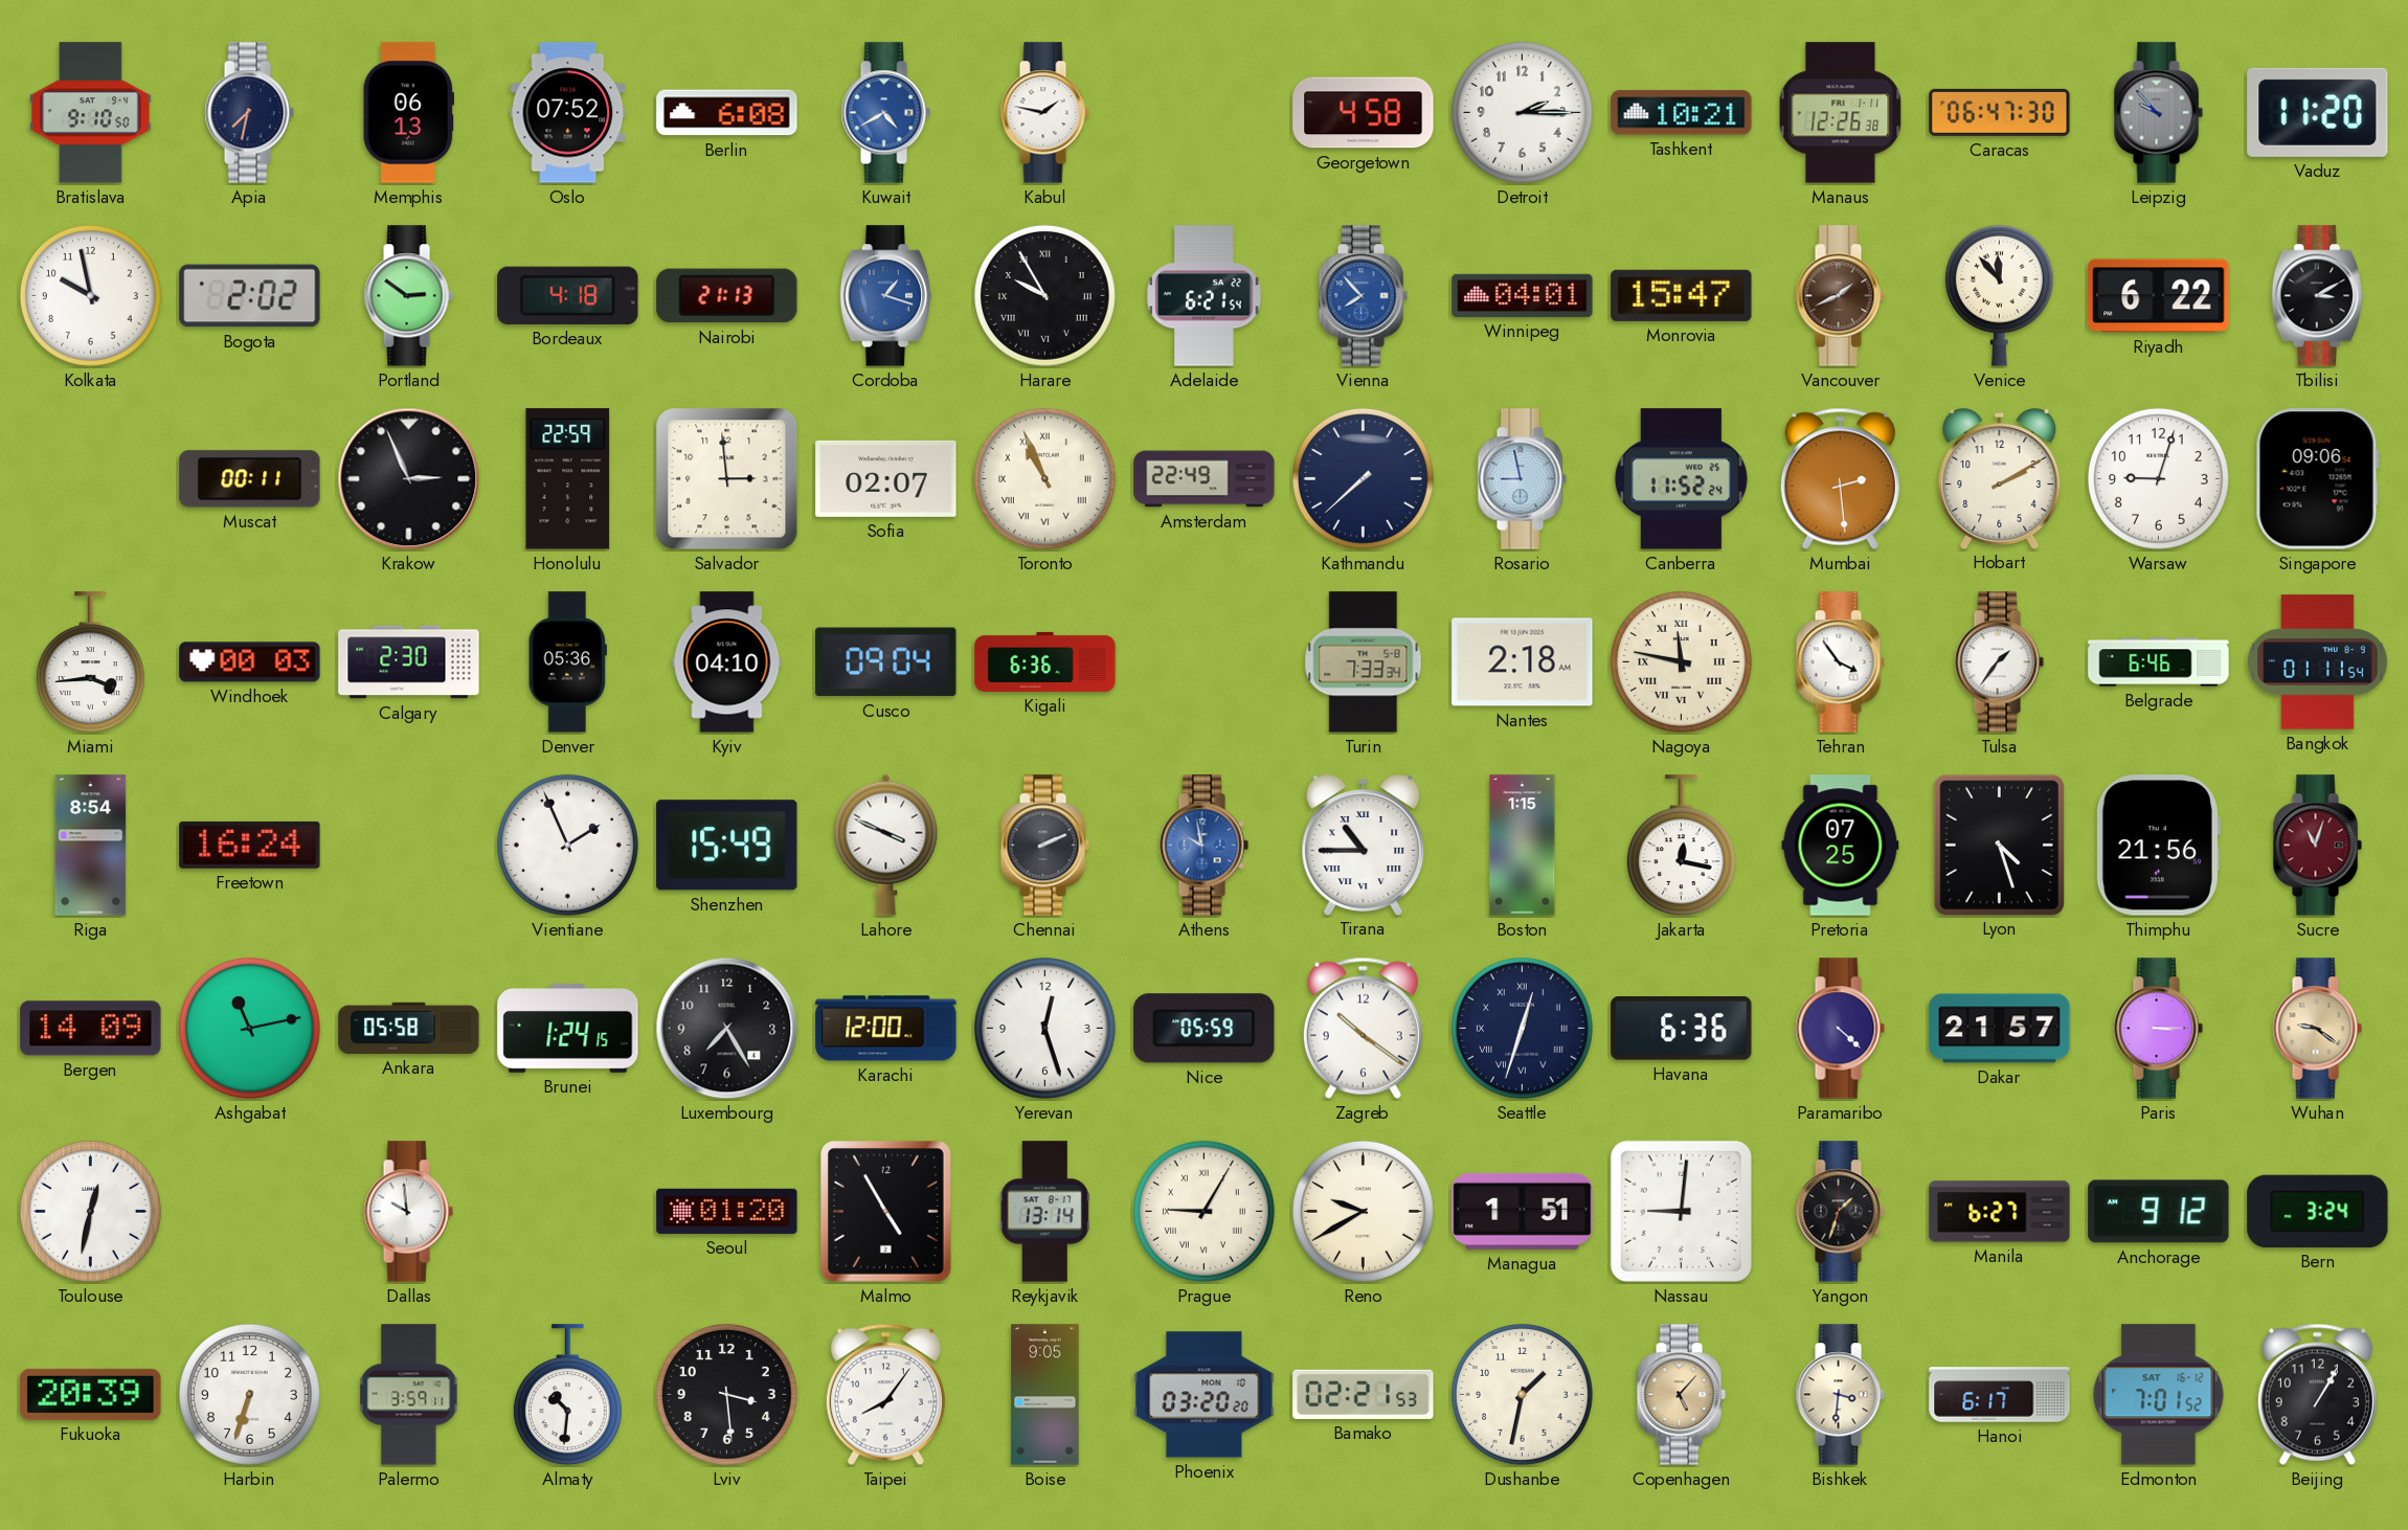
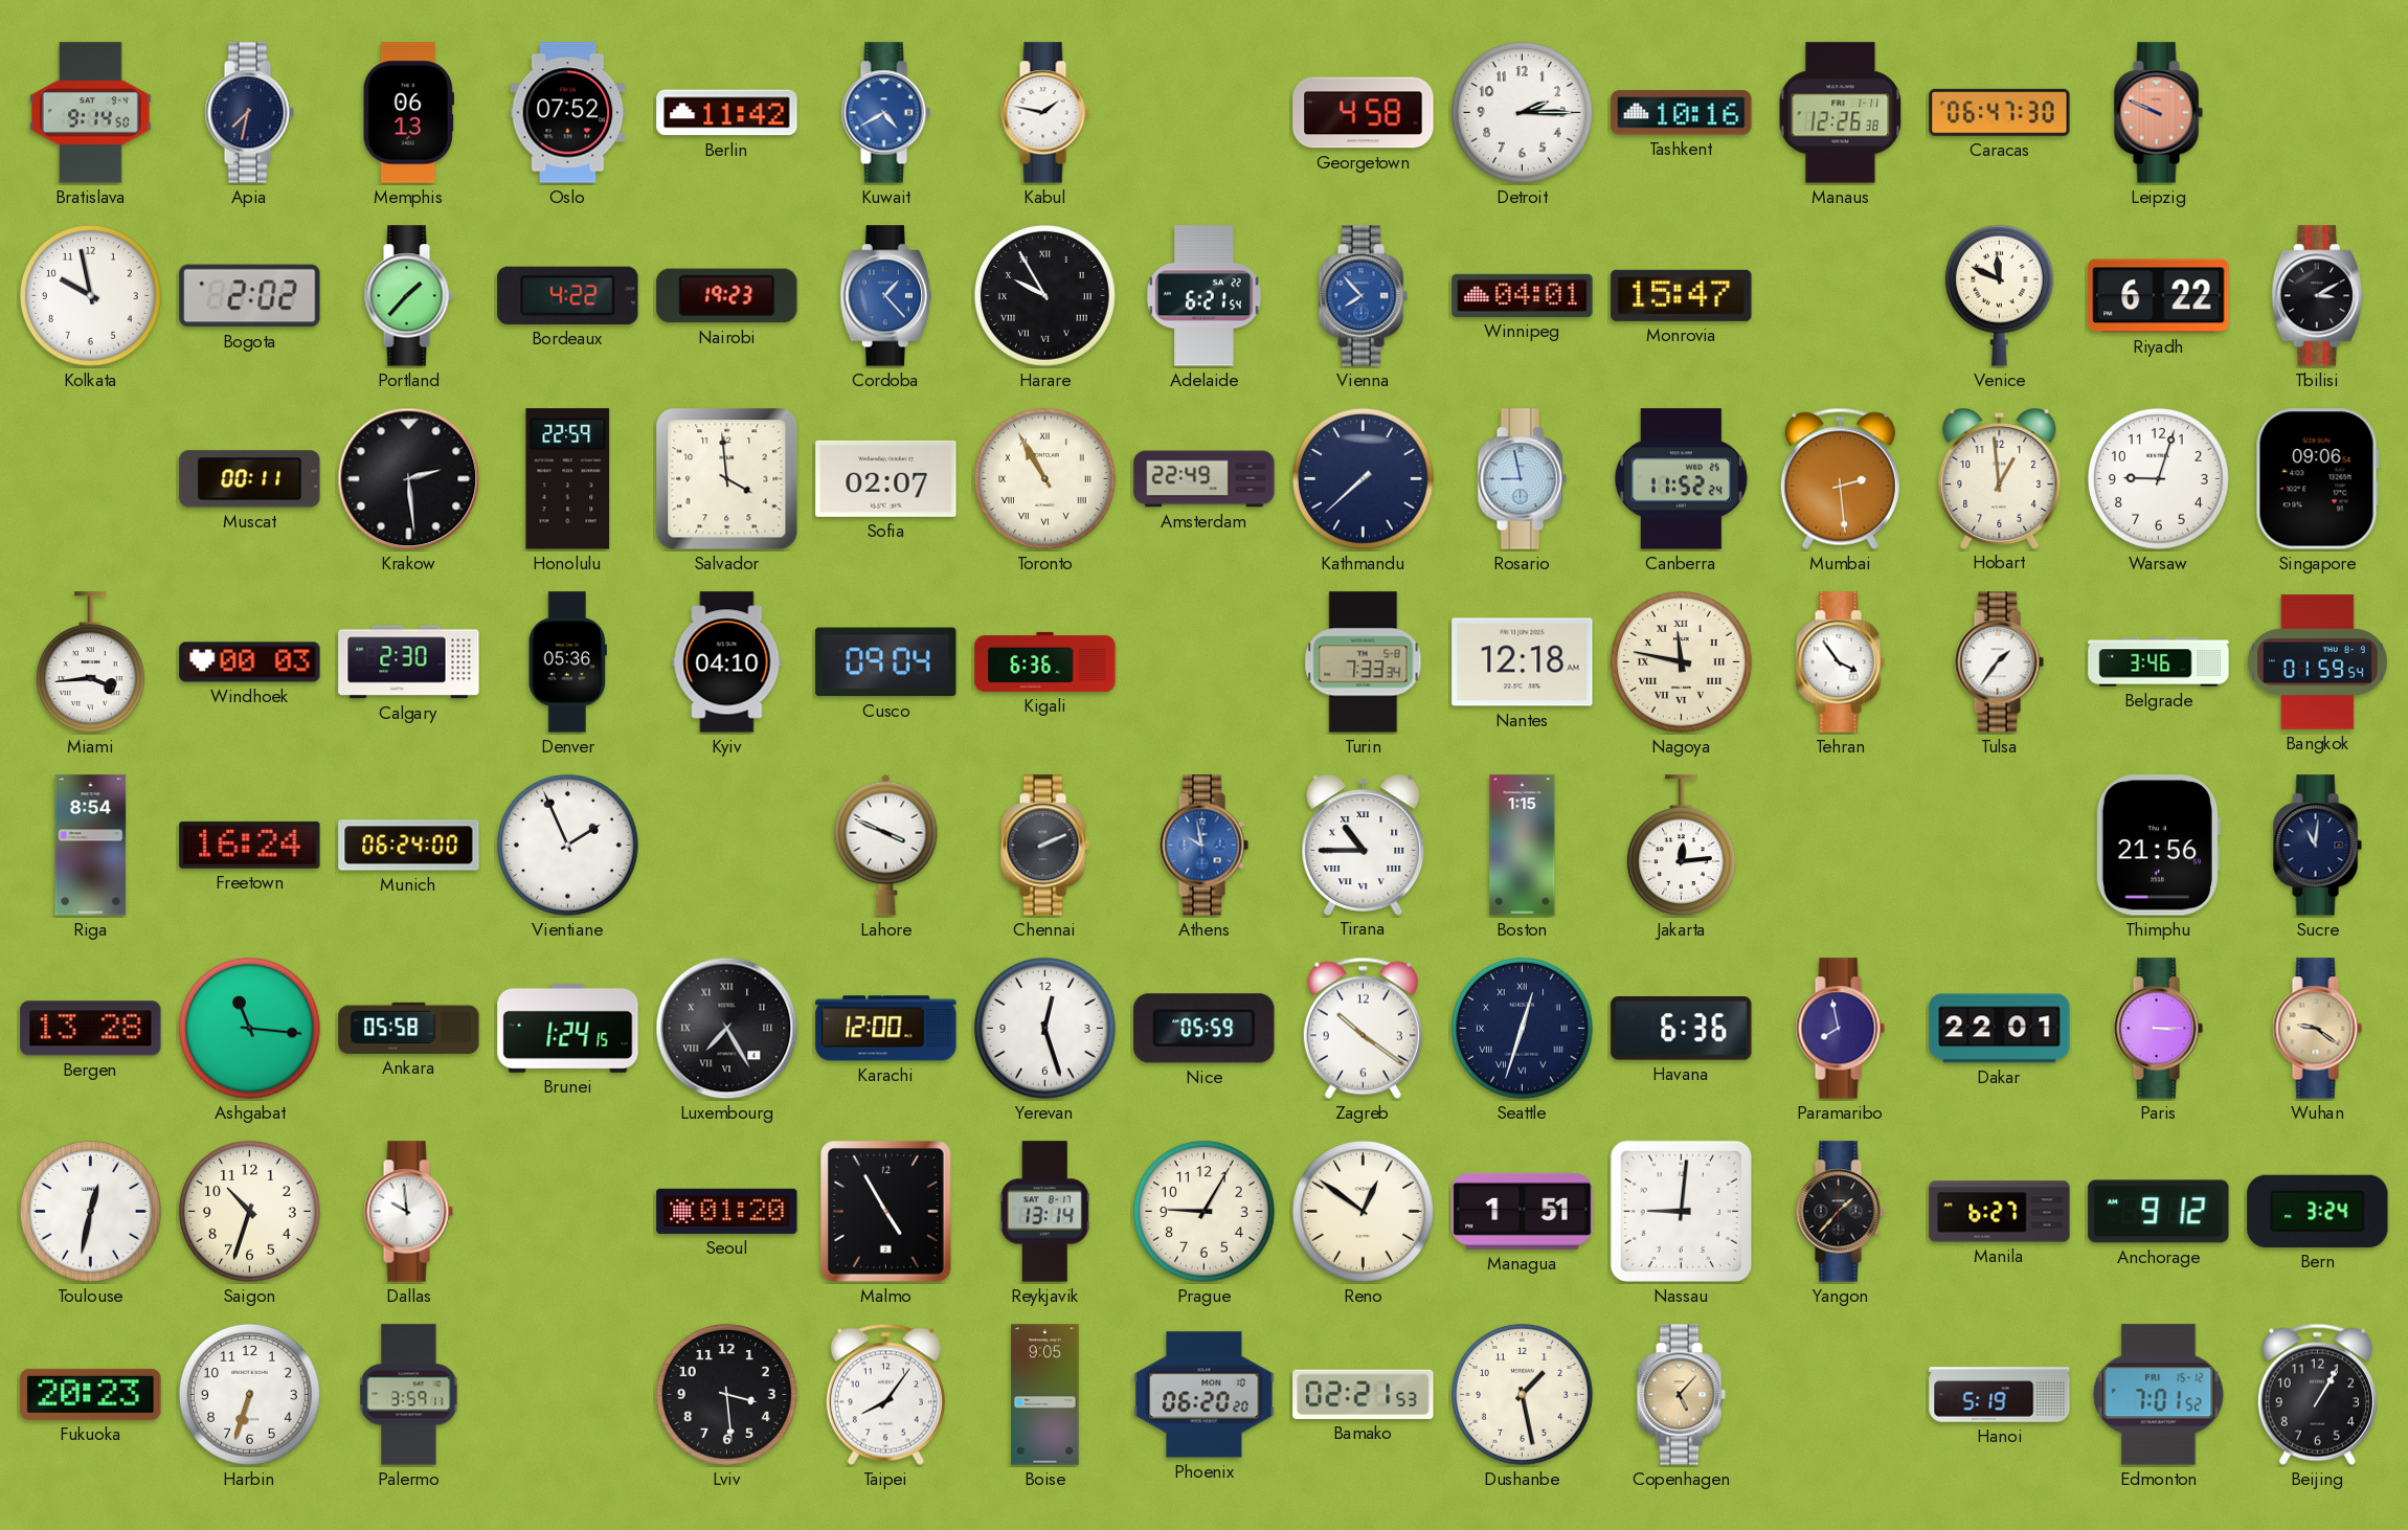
Bratislava: 9:10 -> 9:14 (91, 113)
Berlin: 6:08 -> 11:42 (727, 113)
Tashkent: 10:21 -> 10:16 (1682, 113)
Leipzig: 9:53 -> 9:49 (2158, 113)
Leipzig dial: grey -> salmon (2158, 113)
Vaduz: 11:20 -> none (2318, 112)
Portland: 2:51 -> 1:37 (408, 296)
Bordeaux: 4:18 -> 4:22 (568, 295)
Nairobi: 21:13 -> 19:23 (727, 296)
Cordoba: 1:18 -> 1:23 (885, 296)
Vancouver: 1:41 -> none (1840, 296)
Venice: 11:53 -> 11:49 (1999, 295)
Krakow: 2:56 -> 2:29 (409, 479)
Salvador: 2:59 -> 3:59 (727, 479)
Toronto: 10:56 -> 10:55 (1044, 478)
Hobart: 2:10 -> 12:59 (2000, 479)
Nantes: 2:18 -> 12:18 (1523, 662)
Belgrade: 6:46 -> 3:46 (2159, 662)
Bangkok: 01:11 -> 01:59 (2318, 662)
Munich: none -> 06:24 (409, 846)
Shenzhen: 15:49 -> none (727, 846)
Jakarta: 12:17 -> 12:14 (1681, 846)
Pretoria: 07:25 -> none (1841, 846)
Lyon: 4:27 -> none (1999, 845)
Sucre: 11:03 -> 11:01 (2317, 846)
Sucre dial: burgundy -> navy (2317, 846)
Bergen: 14:09 -> 13:28 (91, 1029)
Ashgabat: 11:13 -> 11:16 (249, 1028)
Luxembourg numerals: Arabic -> Roman (727, 1029)
Paramaribo: 4:22 -> 7:58 (1840, 1029)
Dakar: 21:57 -> 22:01 (2000, 1029)
Saigon: none -> 10:33 (249, 1211)
Prague numerals: Roman -> Arabic (1203, 1211)
Reno: 9:40 -> 12:51 (1363, 1211)
Yangon: 1:33 -> 1:37 (1840, 1212)
Fukuoka: 20:39 -> 20:23 (91, 1394)
Almaty: 10:31 -> none (567, 1395)
Phoenix: 03:20 -> 06:20 (1205, 1395)
Dushanbe: 1:32 -> 1:28 (1522, 1394)
Bishkek: 3:31 -> none (1840, 1395)
Hanoi: 6:17 -> 5:19 (2000, 1395)
Edmonton date: SAT 16-12 -> FRI 15-12 (2159, 1395)
